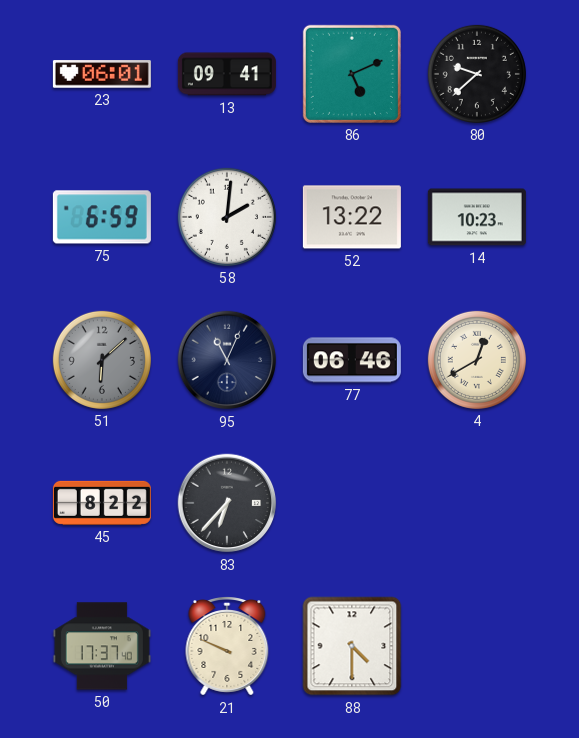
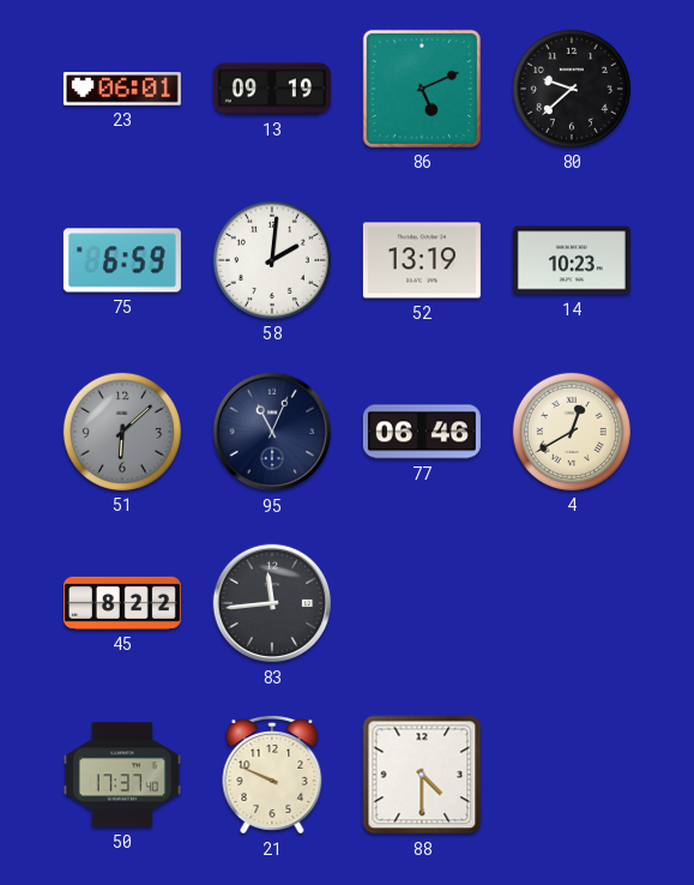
13: 09:41 -> 09:19 (272, 89)
52: 13:22 -> 13:19 (422, 260)
83: 6:37 -> 11:44 (272, 603)
